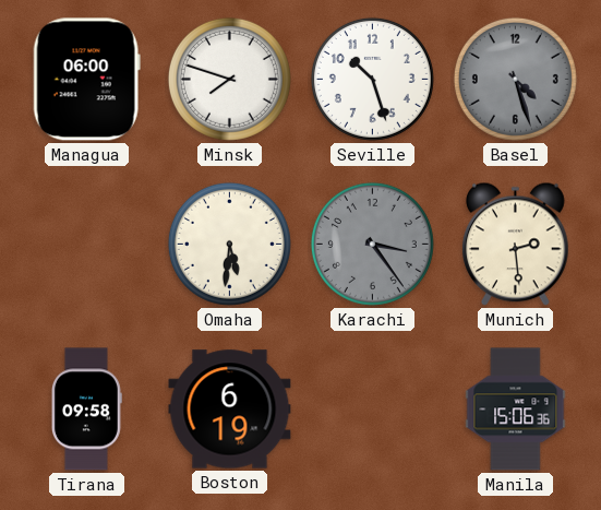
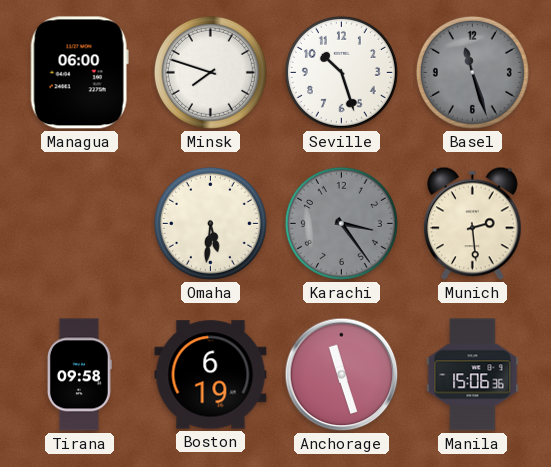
Basel: 4:27 -> 11:27 (472, 72)
Anchorage: none -> 11:27 (342, 375)
